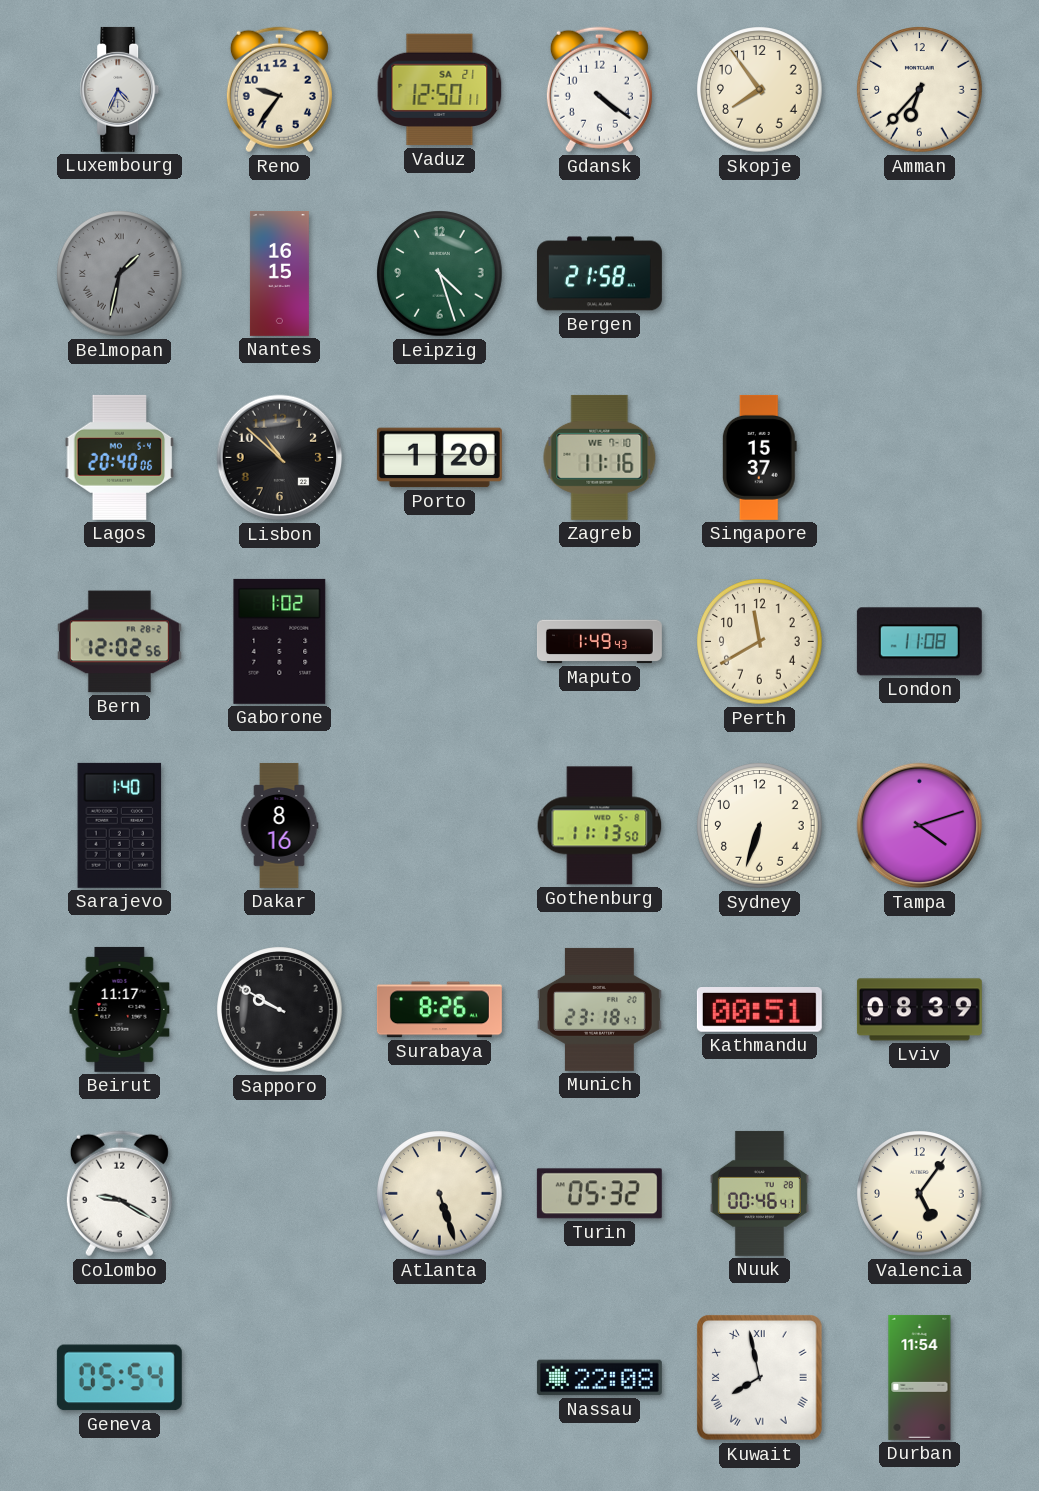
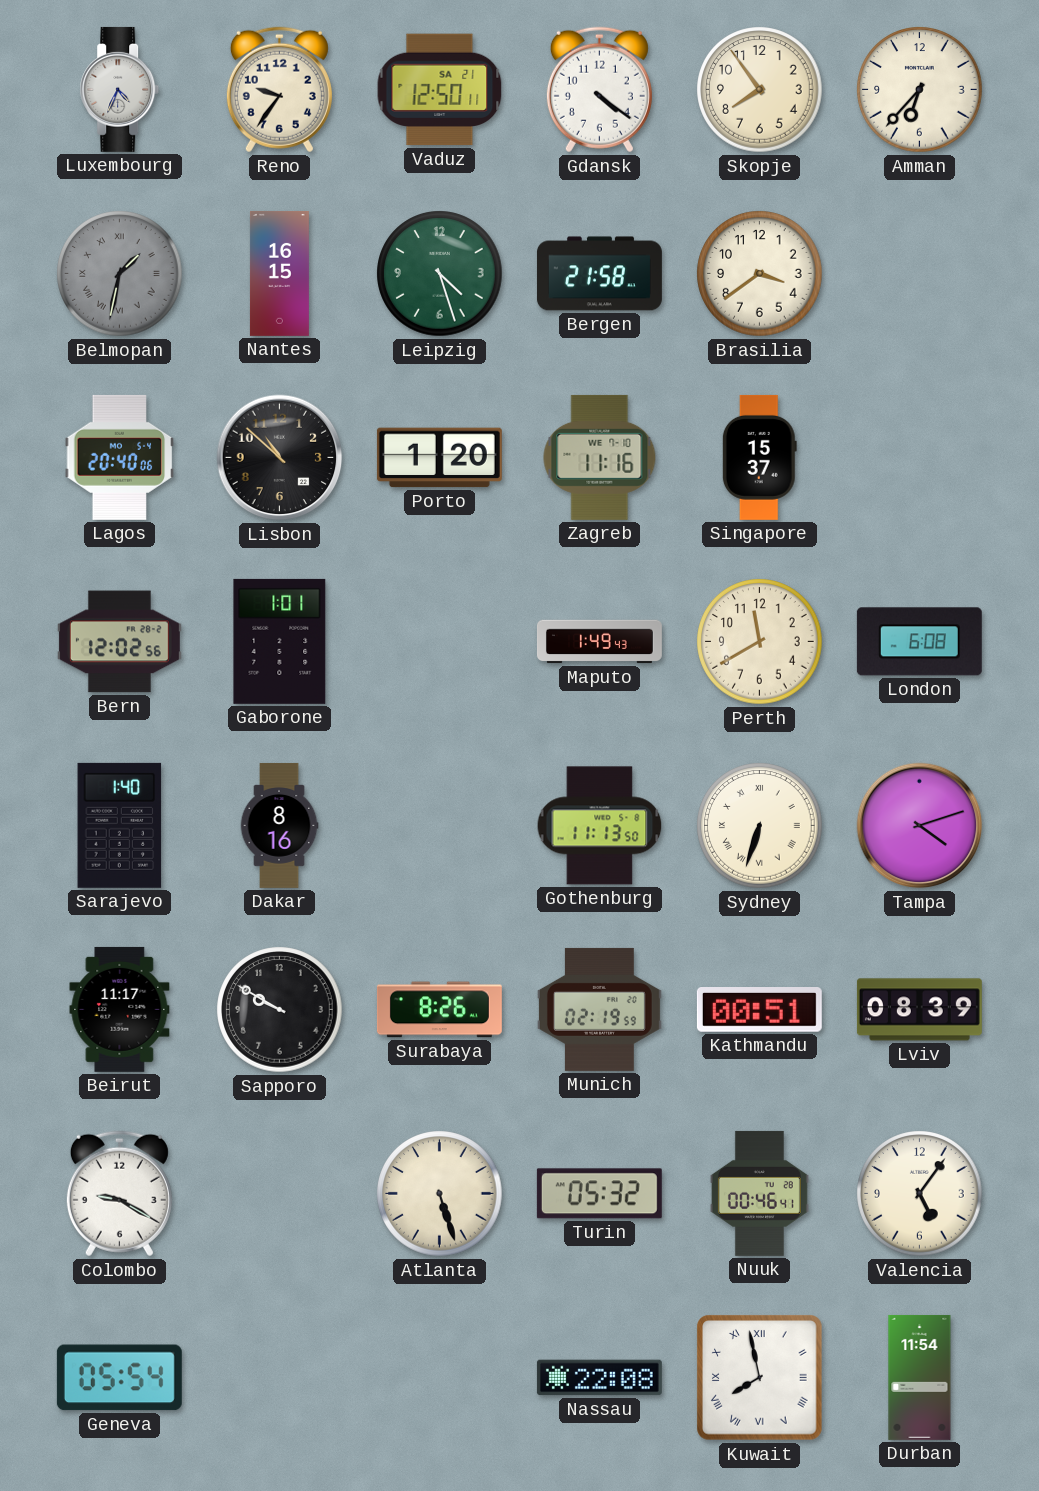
Brasilia: none -> 3:39 (760, 274)
Gaborone: 1:02 -> 1:01 (280, 641)
London: 11:08 -> 6:08 (919, 642)
Sydney numerals: Arabic -> Roman (760, 826)
Munich: 23:18 -> 02:19 (599, 1009)
